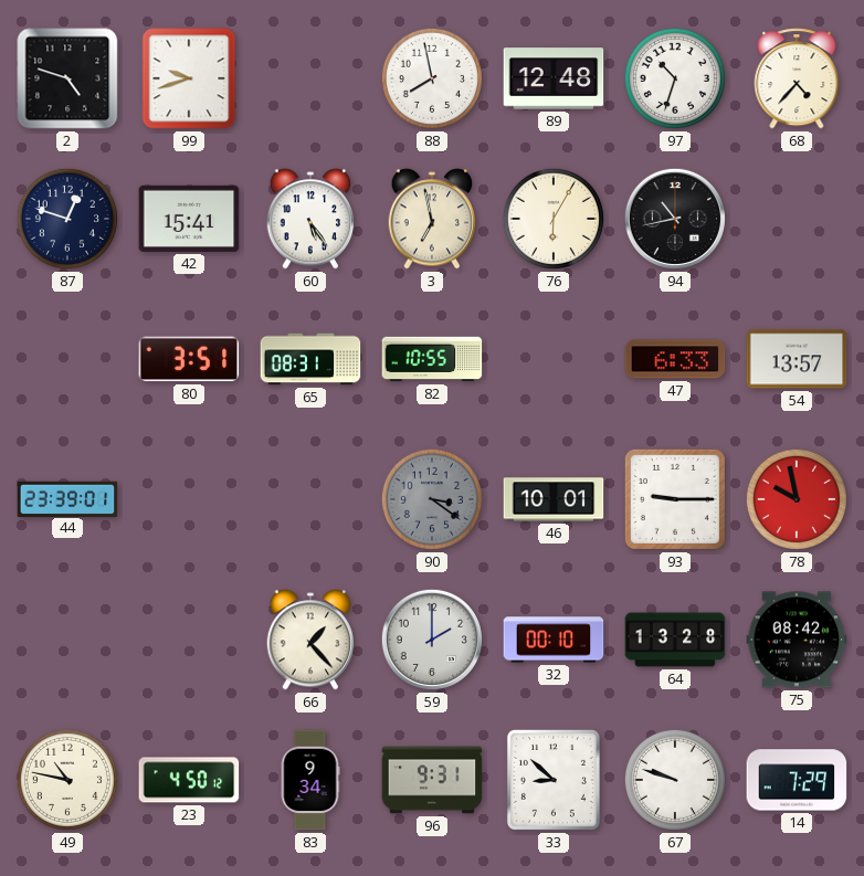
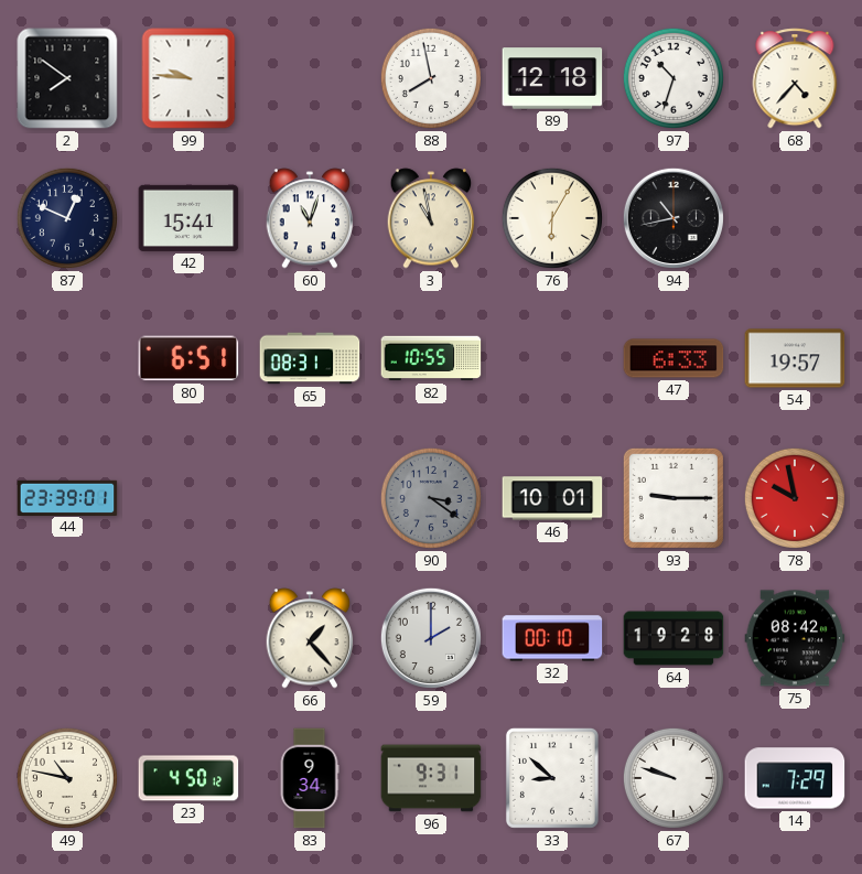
2: 4:48 -> 7:51 (67, 78)
99: 9:42 -> 9:46 (188, 78)
89: 12:48 -> 12:18 (552, 78)
87: 12:48 -> 12:49 (67, 218)
60: 5:24 -> 11:03 (310, 218)
3: 6:58 -> 10:58 (431, 218)
80: 3:51 -> 6:51 (188, 358)
54: 13:57 -> 19:57 (795, 358)
64: 13:28 -> 19:28 (674, 638)
